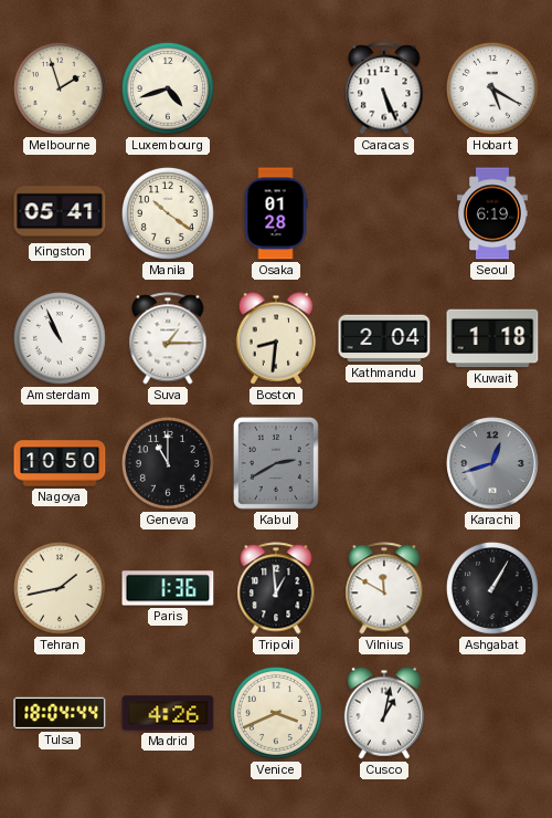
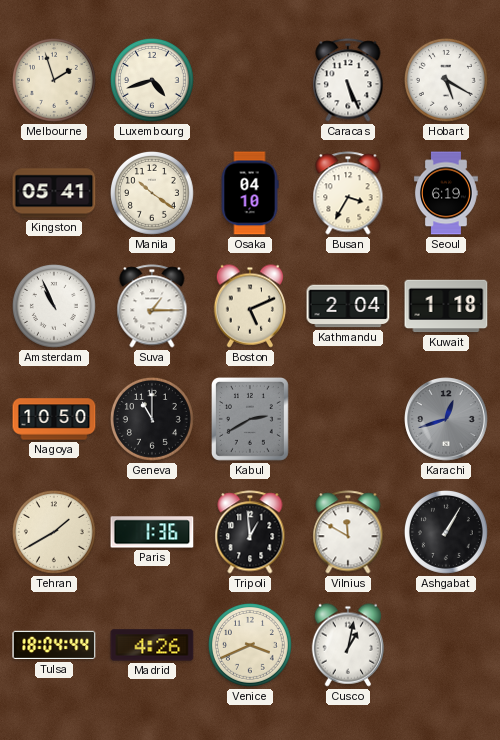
Osaka: 01:28 -> 04:10 (250, 193)
Busan: none -> 3:35 (348, 193)
Boston: 8:31 -> 5:11 (250, 306)
Tehran: 1:43 -> 1:40 (54, 532)
